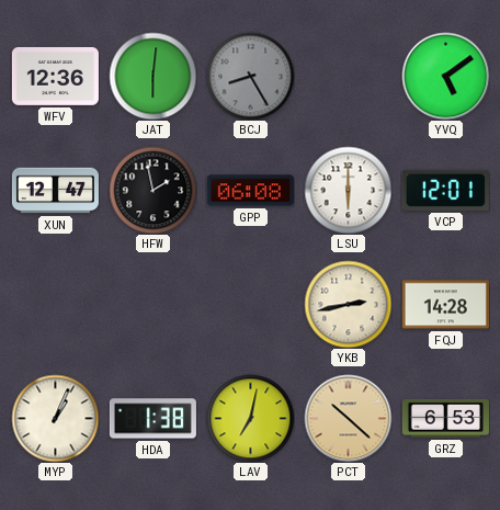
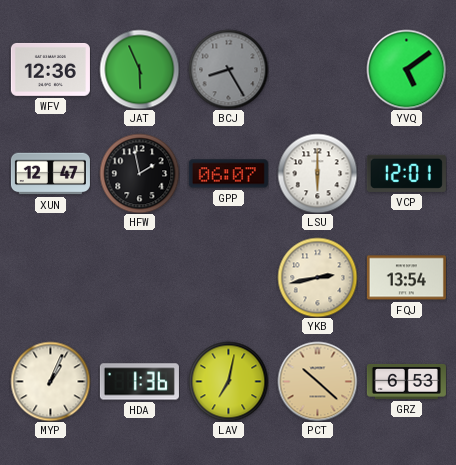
JAT: 6:01 -> 5:56 (139, 69)
GPP: 06:08 -> 06:07 (228, 174)
FQJ: 14:28 -> 13:54 (406, 278)
HDA: 1:38 -> 1:36 (139, 382)
